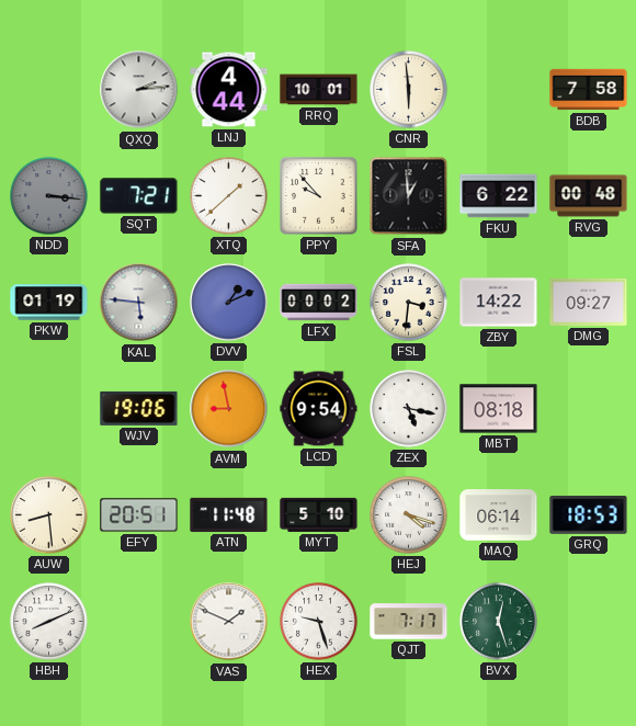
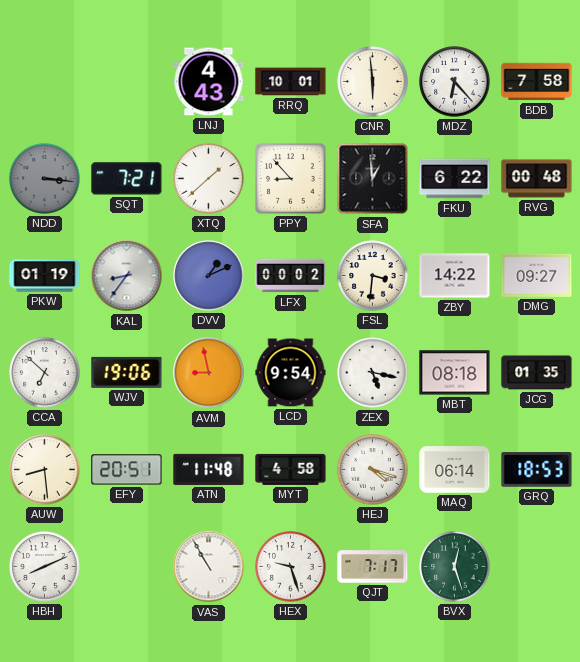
QXQ: 2:14 -> none (139, 90)
LNJ: 4:44 -> 4:43 (209, 82)
MDZ: none -> 6:23 (455, 82)
PPY: 9:53 -> 8:53 (291, 179)
KAL: 5:46 -> 8:36 (127, 276)
CCA: none -> 6:52 (45, 373)
JCG: none -> 01:35 (537, 373)
MYT: 5:10 -> 4:58 (291, 469)
VAS: 1:49 -> 10:55 (209, 567)
